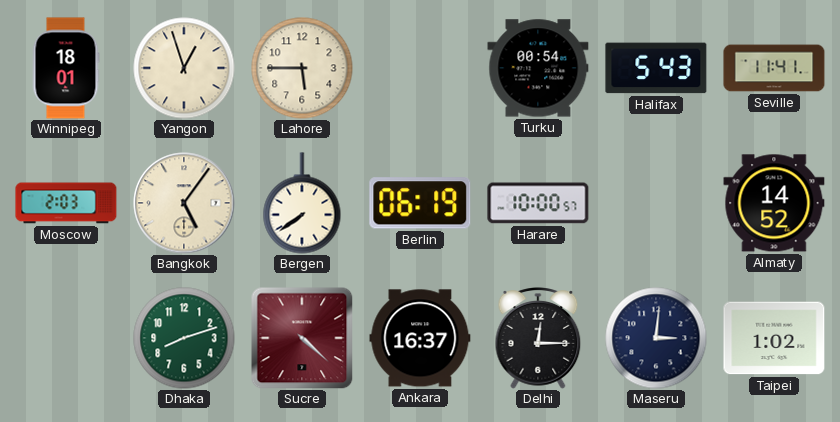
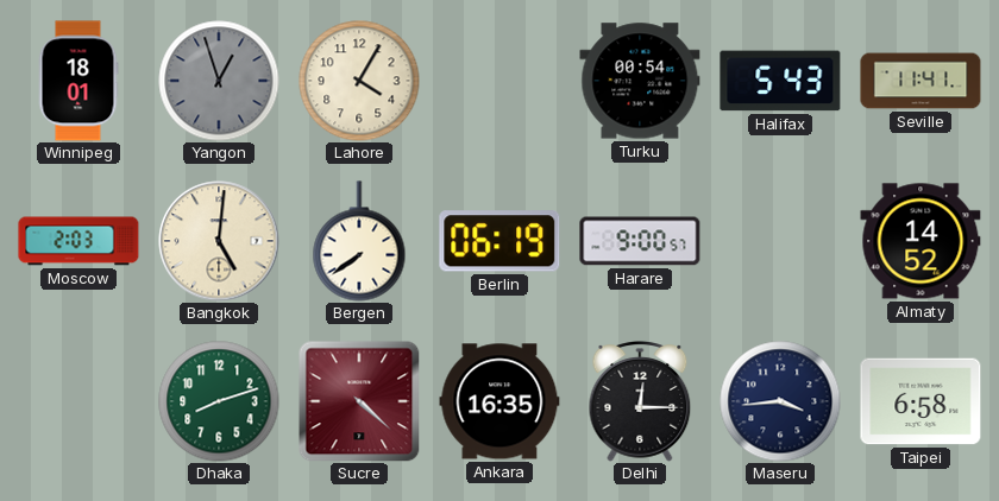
Yangon dial: cream -> grey (219, 81)
Lahore: 5:45 -> 4:05 (359, 81)
Bangkok: 5:06 -> 5:01 (219, 241)
Harare: 10:00 -> 9:00 (640, 241)
Ankara: 16:37 -> 16:35 (499, 401)
Maseru: 3:01 -> 3:44 (780, 401)
Taipei: 1:02 -> 6:58 (921, 401)
